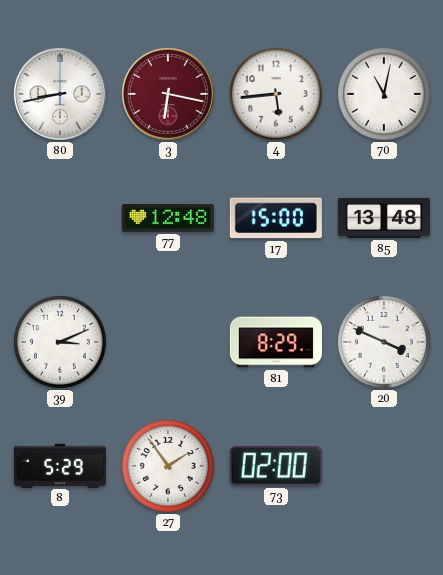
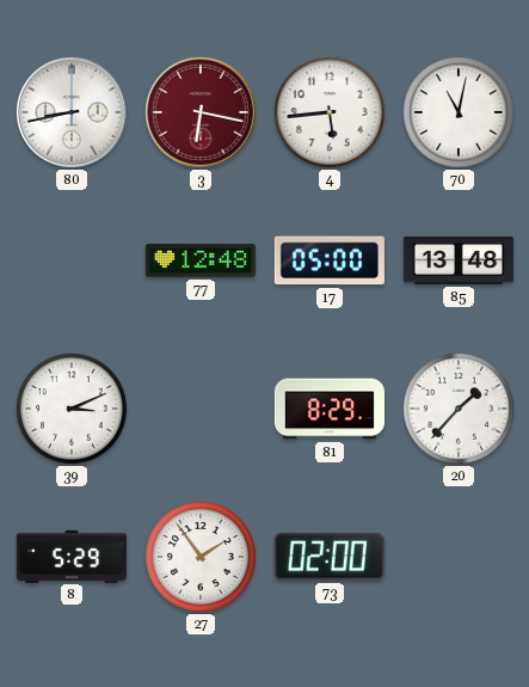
17: 15:00 -> 05:00 (330, 260)
20: 3:49 -> 1:37 (460, 410)
